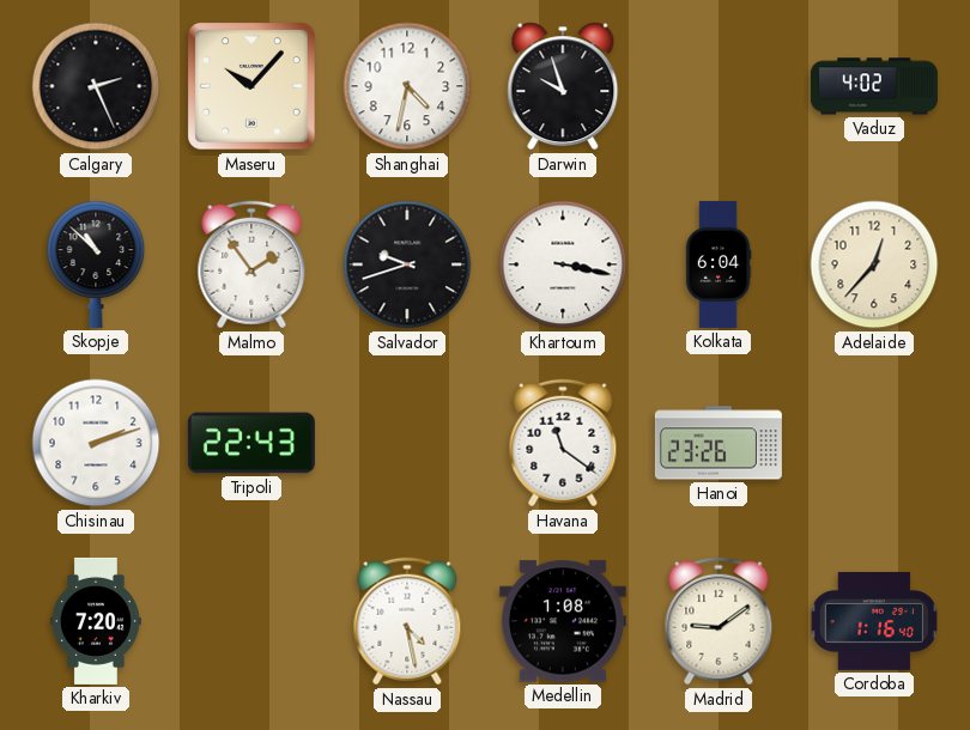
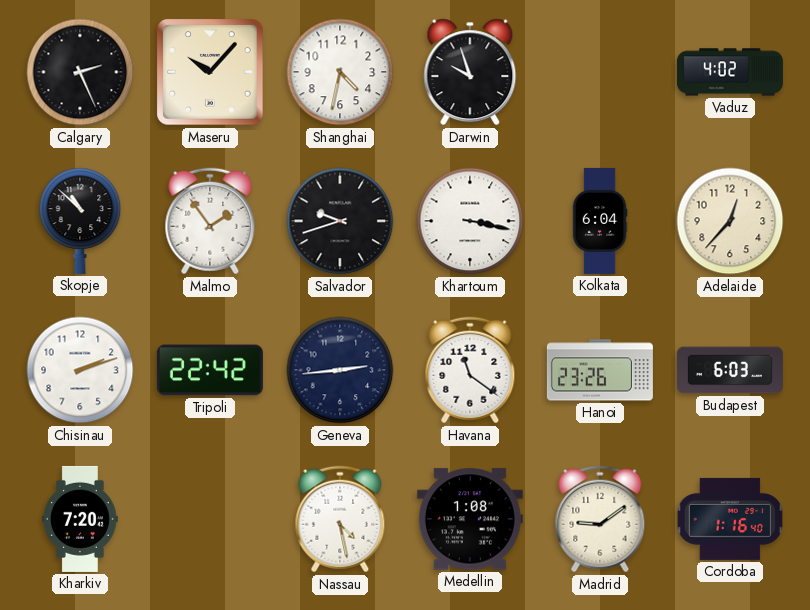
Tripoli: 22:43 -> 22:42 (210, 370)
Geneva: none -> 2:44 (340, 370)
Budapest: none -> 6:03 (730, 370)
